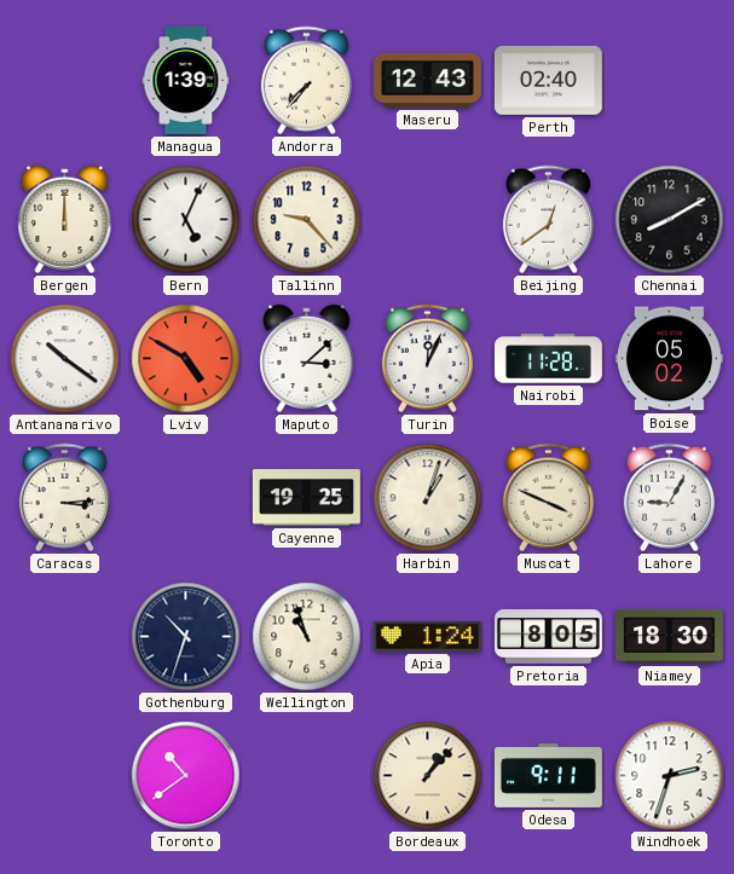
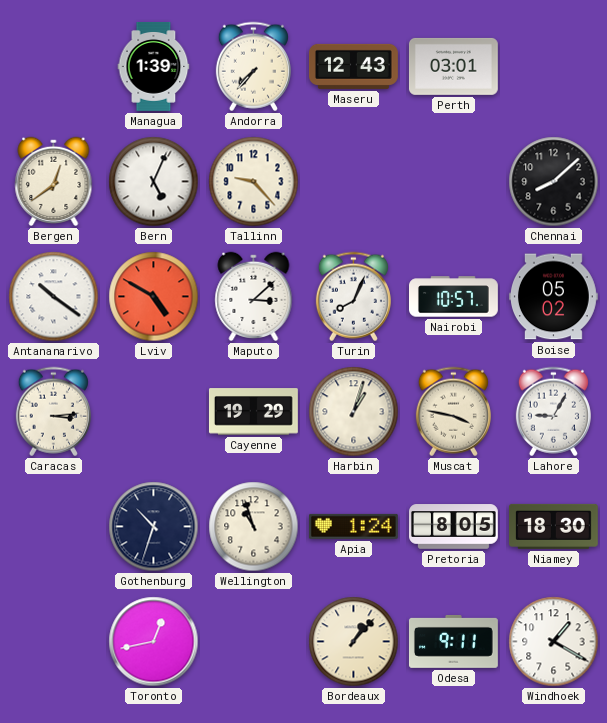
Perth: 02:40 -> 03:01 (453, 66)
Bergen: 12:00 -> 12:39 (54, 182)
Beijing: 12:39 -> none (548, 220)
Chennai: 8:10 -> 8:08 (554, 182)
Turin: 12:04 -> 8:04 (353, 297)
Nairobi: 11:28 -> 10:57 (454, 297)
Cayenne: 19:25 -> 19:29 (253, 412)
Muscat: 3:49 -> 3:47 (453, 412)
Toronto: 10:39 -> 12:43 (154, 642)
Windhoek: 2:33 -> 1:20 (554, 642)
